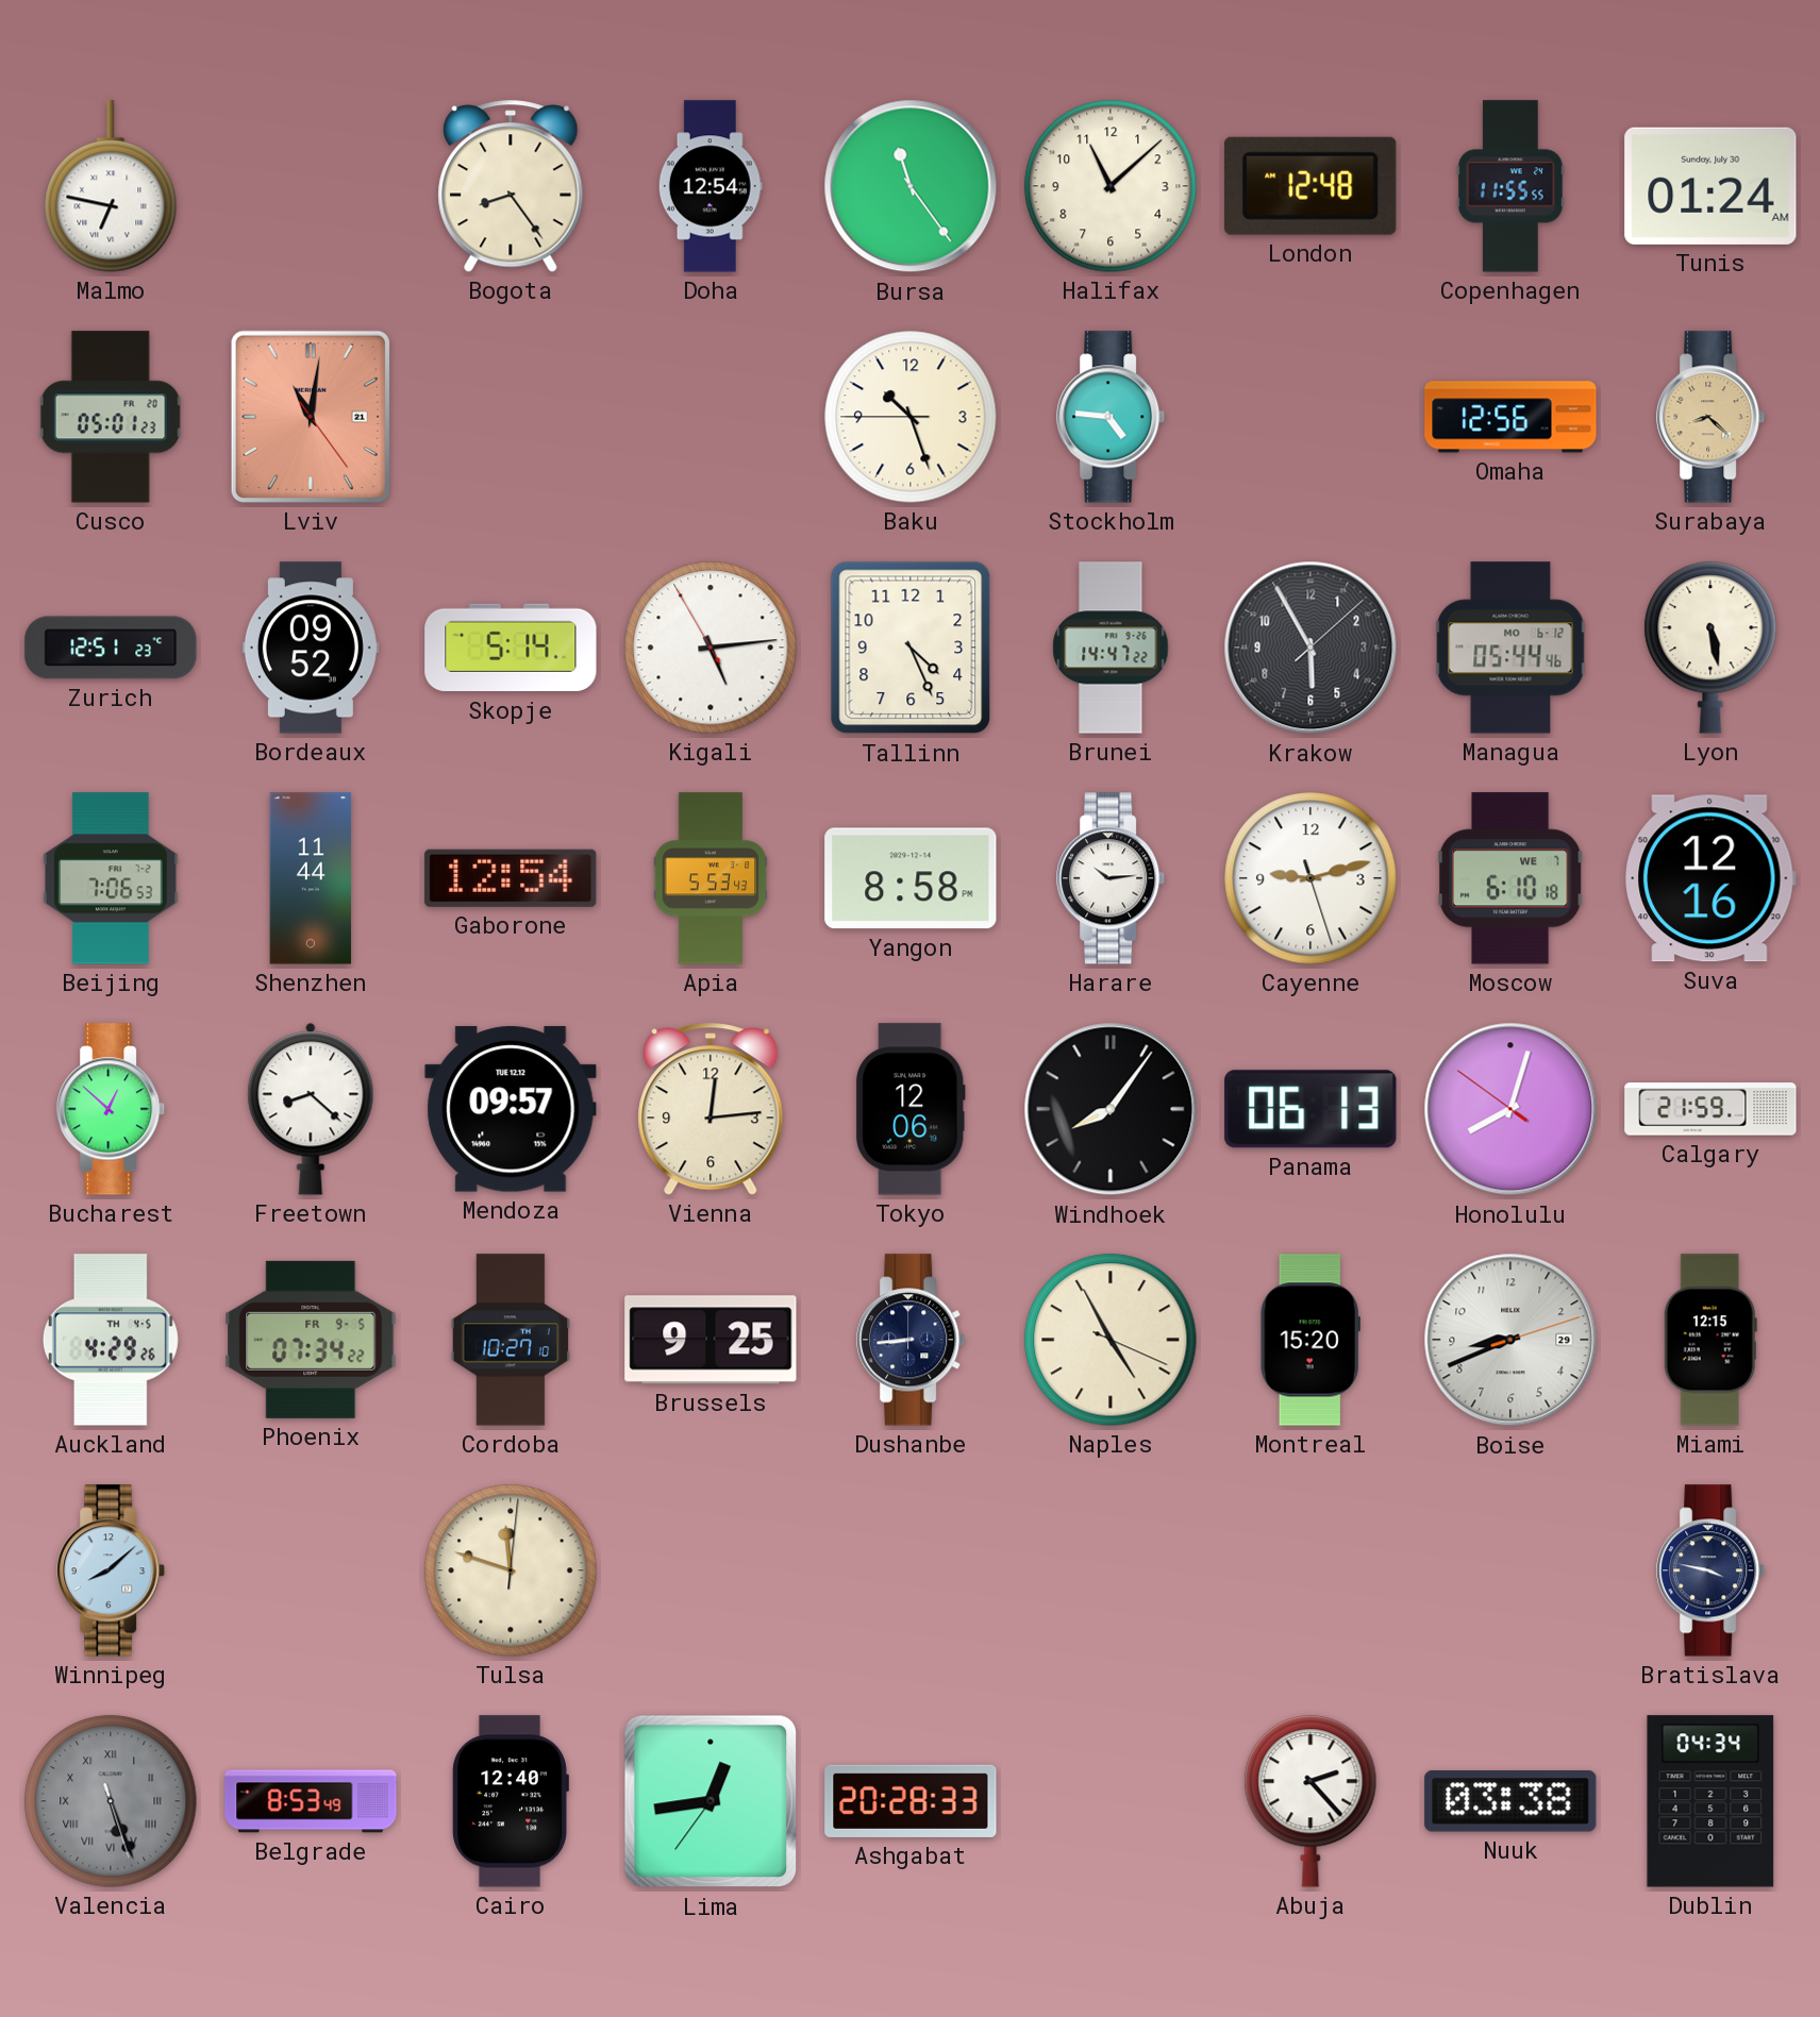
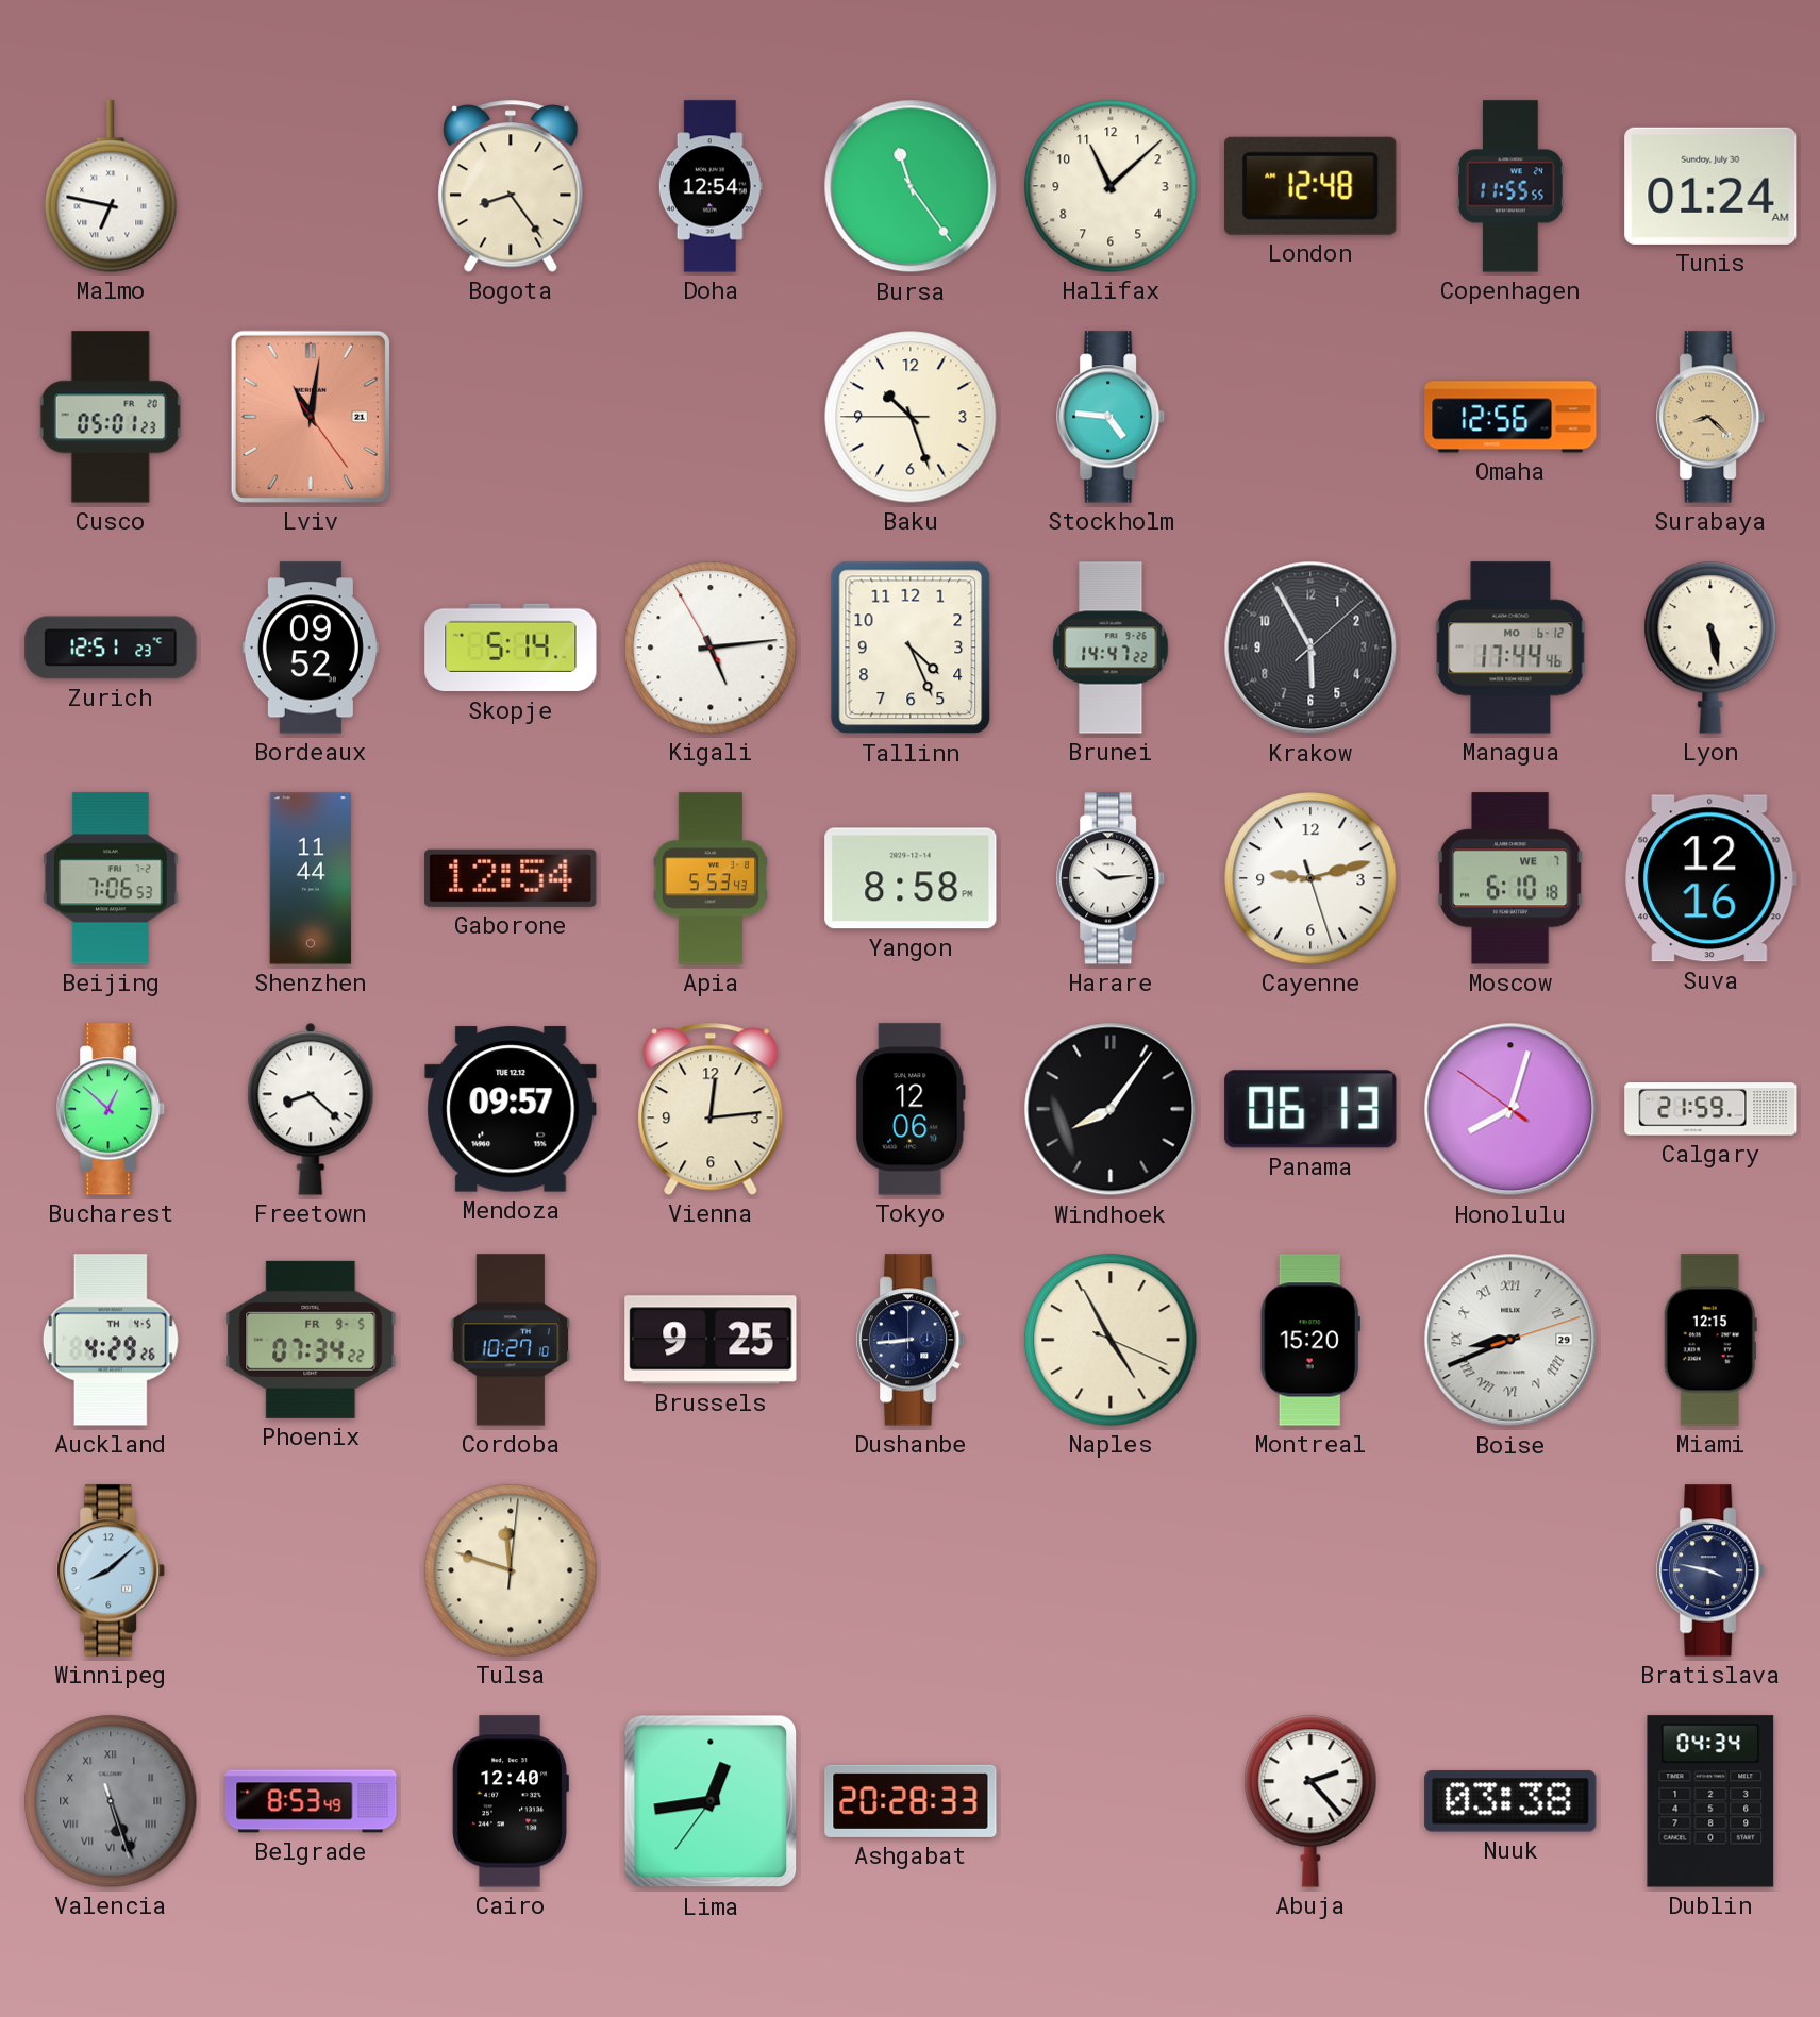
Managua: 05:44 -> 17:44 (1510, 648)
Boise numerals: Arabic -> Roman (1510, 1340)
